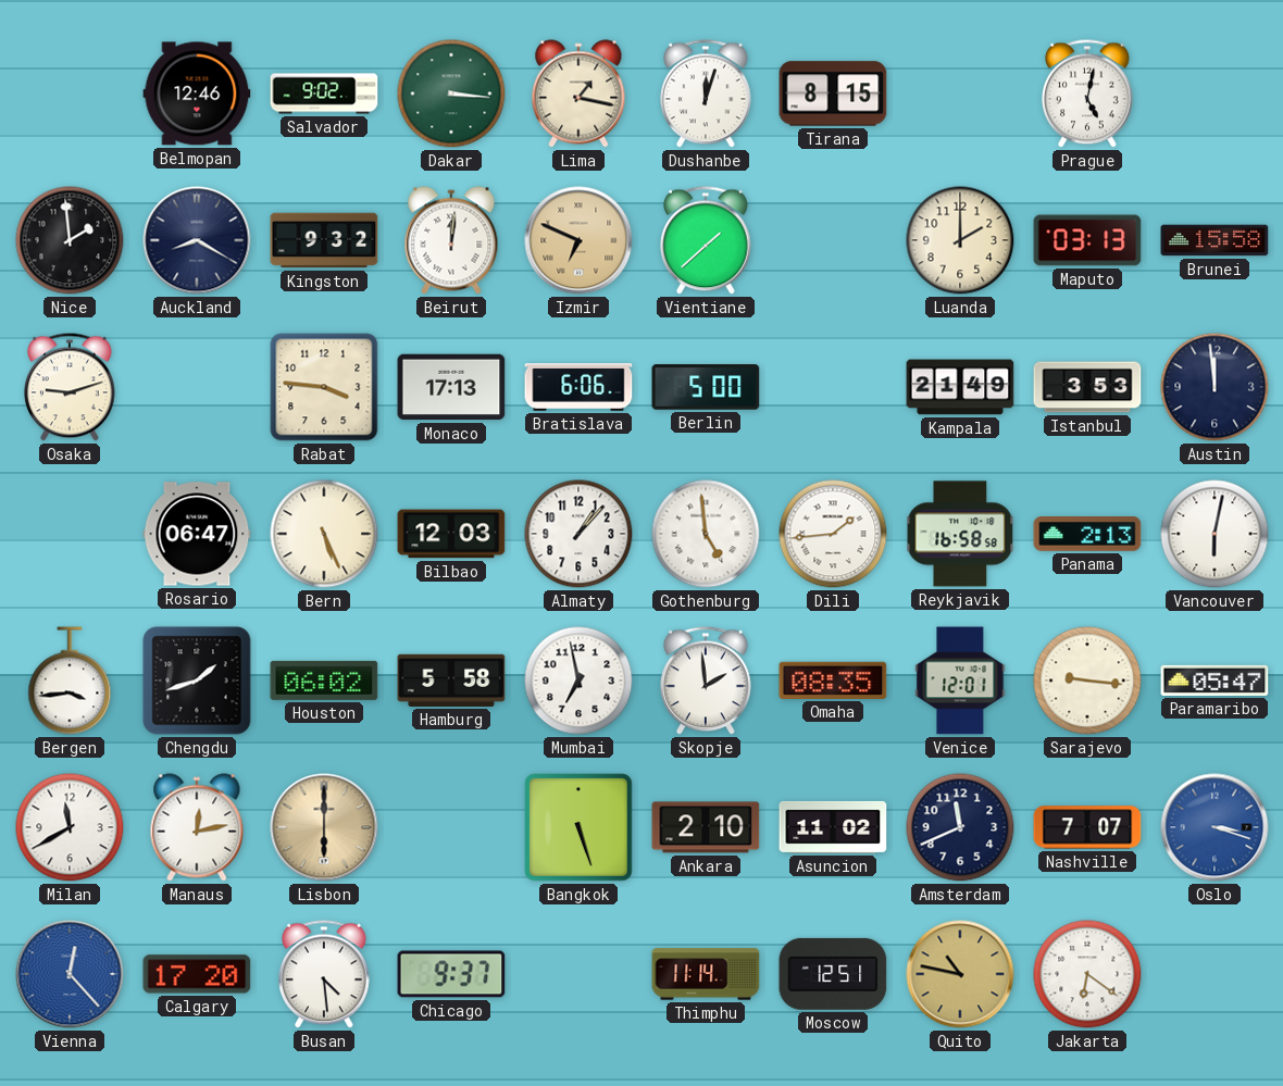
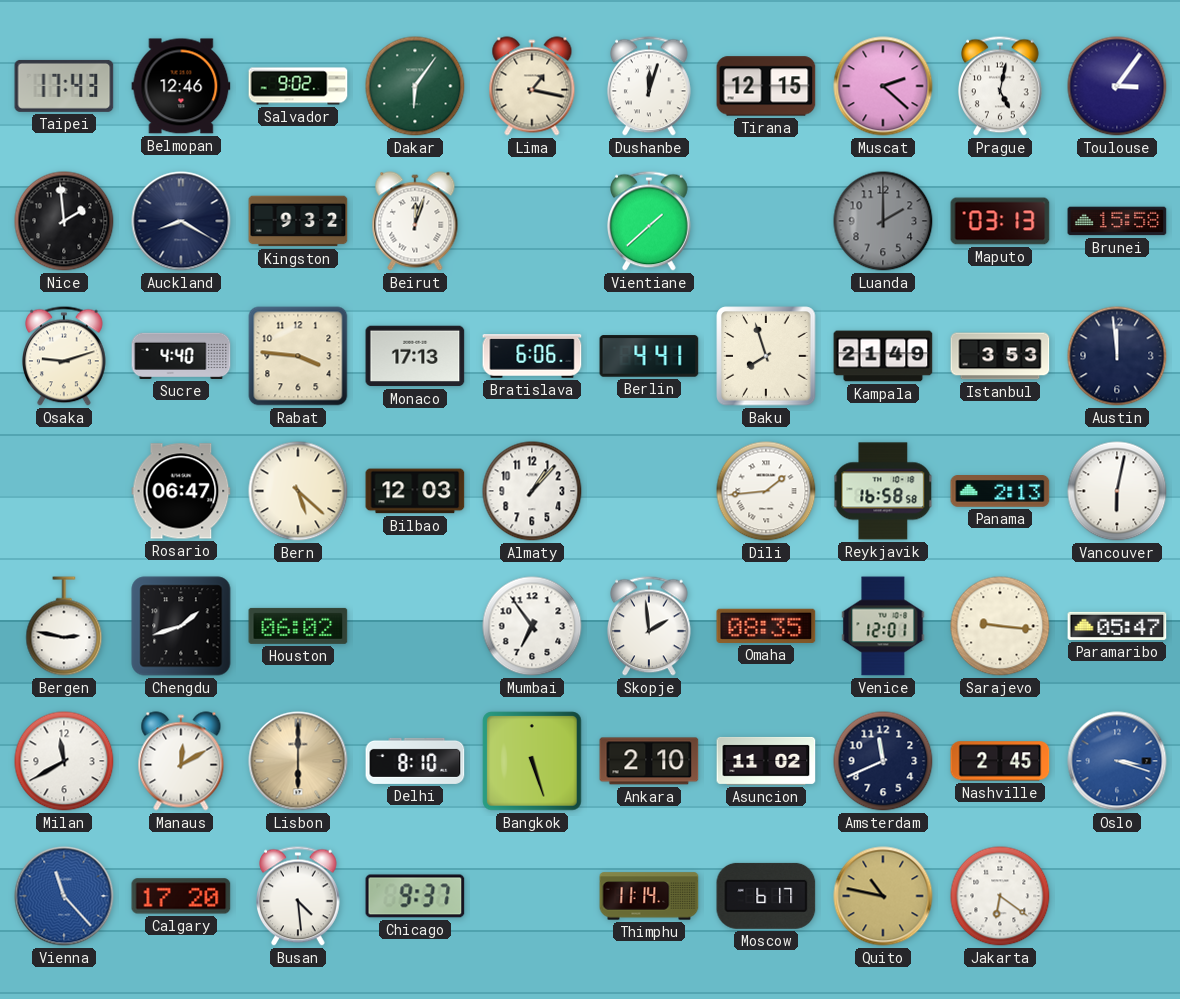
Taipei: none -> 17:43 (64, 86)
Dakar: 3:16 -> 6:06 (415, 86)
Tirana: 8:15 -> 12:15 (766, 86)
Muscat: none -> 2:22 (883, 86)
Toulouse: none -> 3:06 (1117, 86)
Beirut: 12:01 -> 12:03 (415, 221)
Izmir: 6:49 -> none (578, 240)
Luanda dial: cream -> grey (883, 221)
Sucre: none -> 4:40 (181, 356)
Berlin: 5:00 -> 4:41 (649, 356)
Baku: none -> 7:57 (766, 356)
Bern: 5:26 -> 5:22 (298, 491)
Gothenburg: 4:59 -> none (706, 534)
Bergen: 3:44 -> 2:47 (64, 626)
Hamburg: 5:58 -> none (451, 681)
Mumbai: 6:58 -> 6:54 (532, 626)
Manaus: 12:13 -> 12:10 (181, 761)
Delhi: none -> 8:10 (415, 761)
Nashville: 7:07 -> 2:45 (1000, 761)
Vienna: 12:23 -> 11:23 (64, 896)
Moscow: 12:51 -> 6:17 (766, 896)
